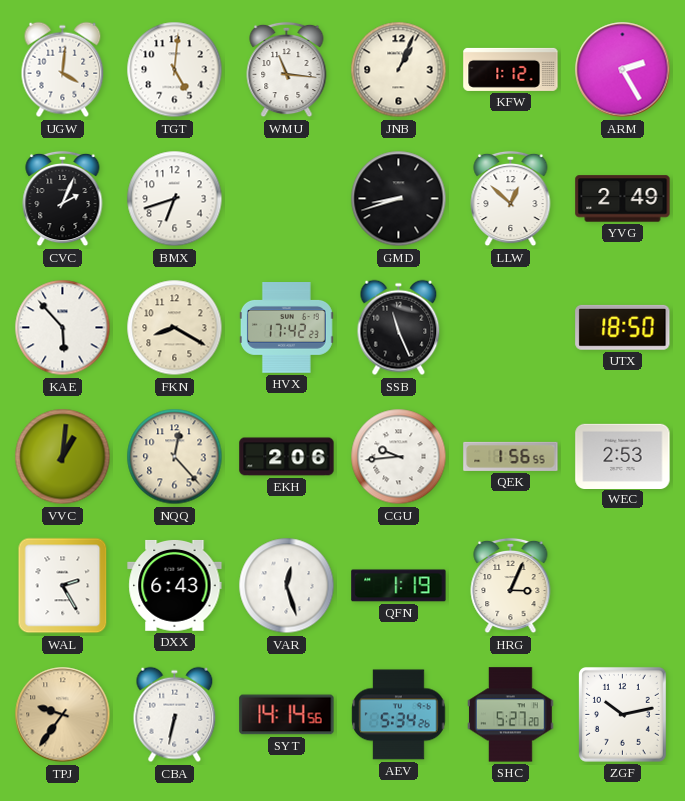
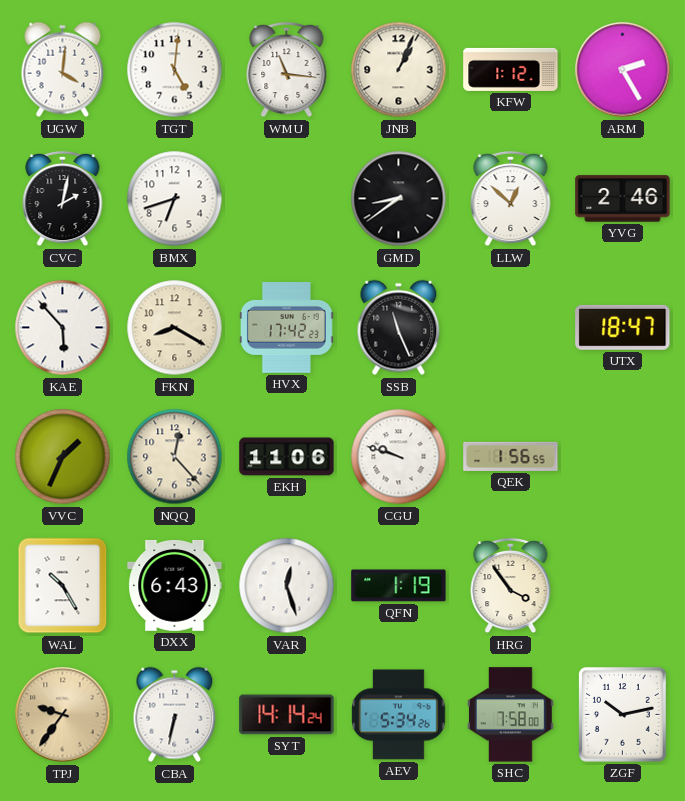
CVC: 2:04 -> 2:02 (63, 199)
GMD: 8:42 -> 8:39 (399, 199)
YVG: 2:49 -> 2:46 (623, 199)
UTX: 18:50 -> 18:47 (623, 327)
VVC: 1:01 -> 1:34 (63, 457)
EKH: 2:06 -> 11:06 (287, 457)
CGU: 9:44 -> 9:48 (399, 457)
WEC: 2:53 -> none (623, 456)
WAL: 2:25 -> 10:25 (63, 586)
HRG: 3:04 -> 3:54 (511, 586)
SYT: 14:14:56 -> 14:14:24 (287, 715)
SHC: 5:27 -> 7:58 (511, 715)
